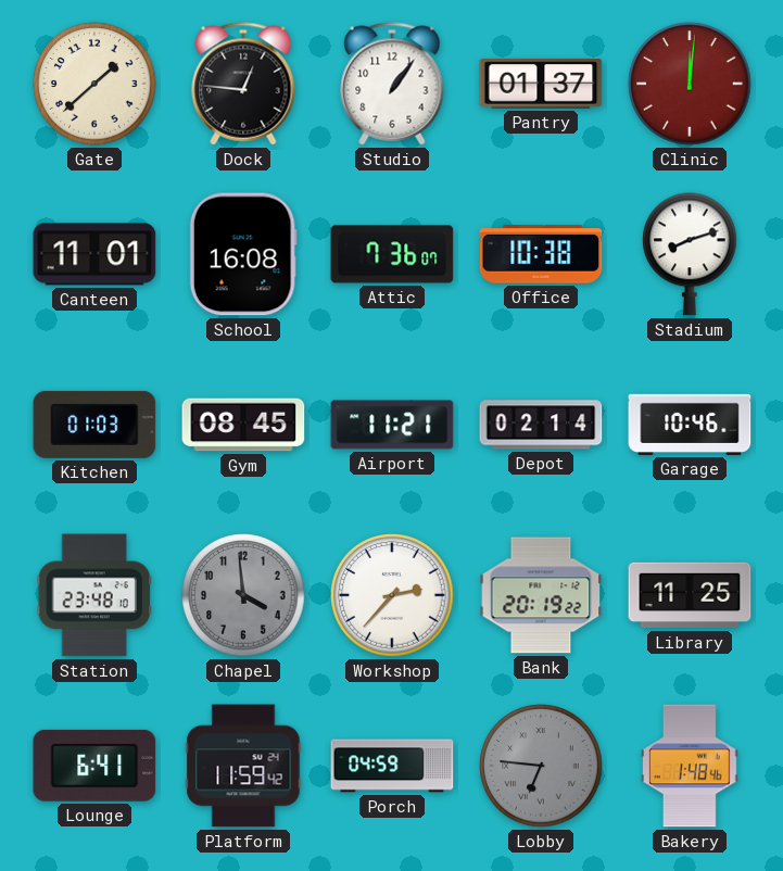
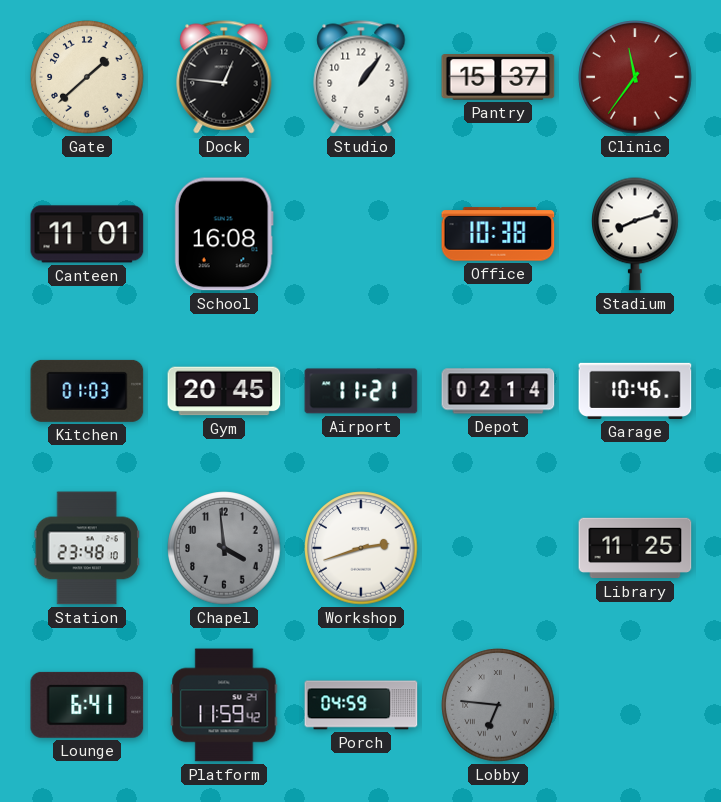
Pantry: 01:37 -> 15:37 (498, 78)
Clinic: 12:01 -> 11:36 (635, 77)
Attic: 7:36 -> none (392, 254)
Gym: 08:45 -> 20:45 (224, 391)
Workshop: 2:37 -> 2:42 (361, 548)
Bank: 20:19 -> none (541, 595)
Bakery: 1:48 -> none (690, 766)
